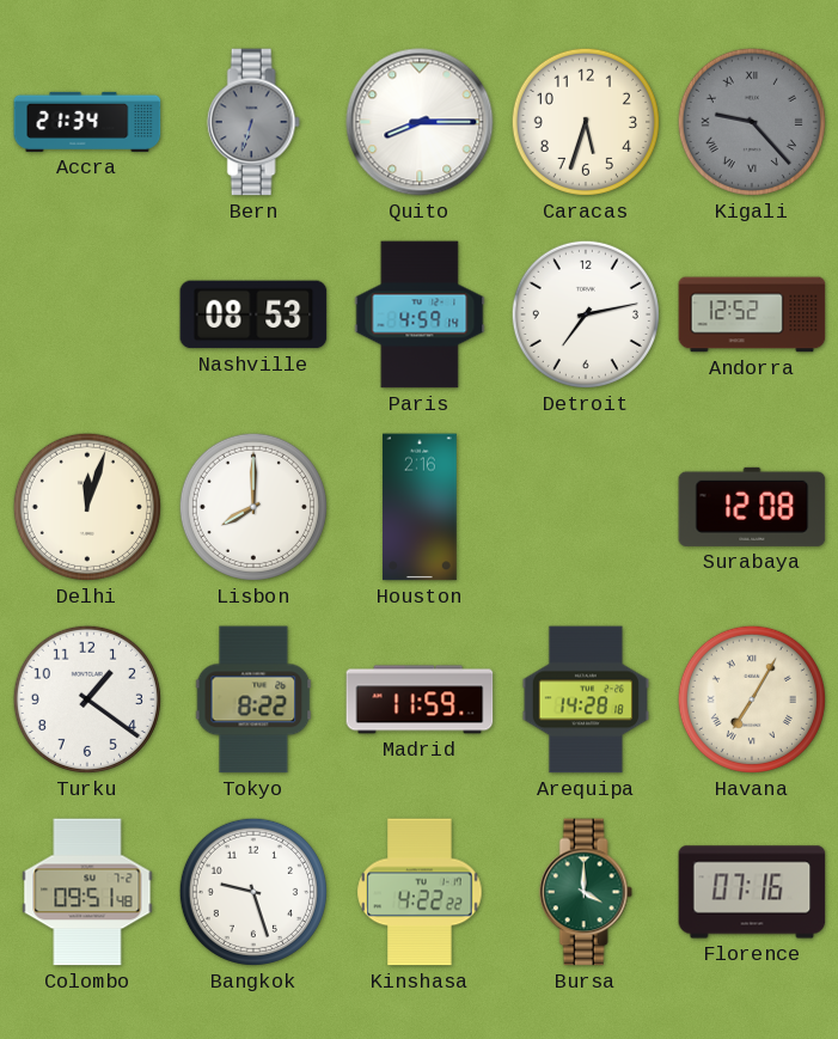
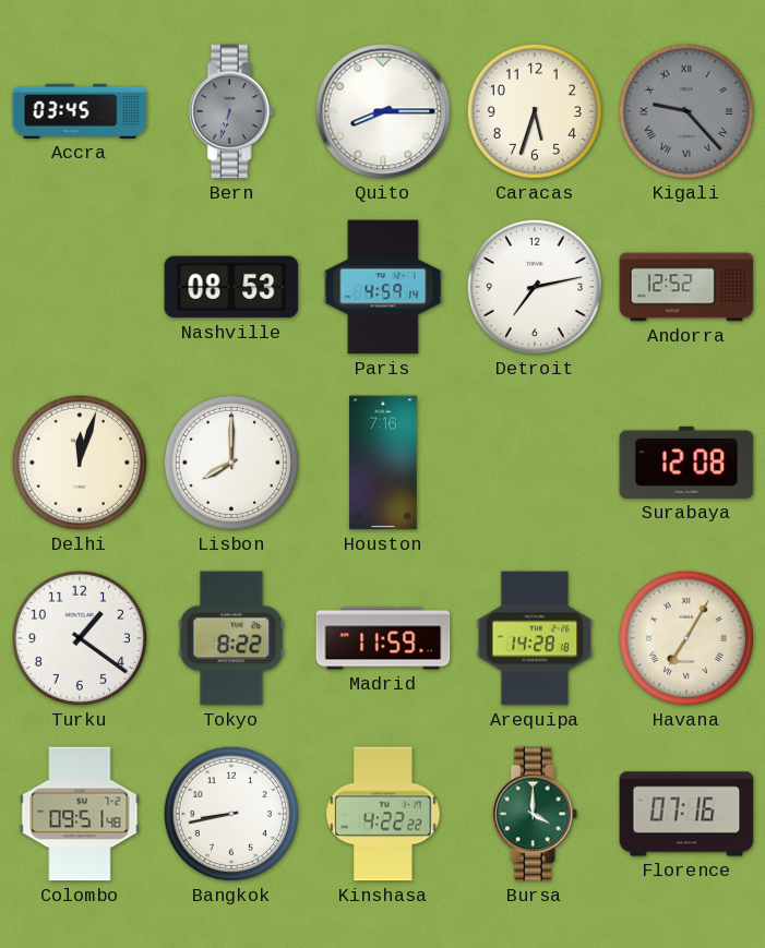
Accra: 21:34 -> 03:45 (80, 111)
Houston: 2:16 -> 7:16 (384, 463)
Bangkok: 9:27 -> 8:43 (231, 814)
